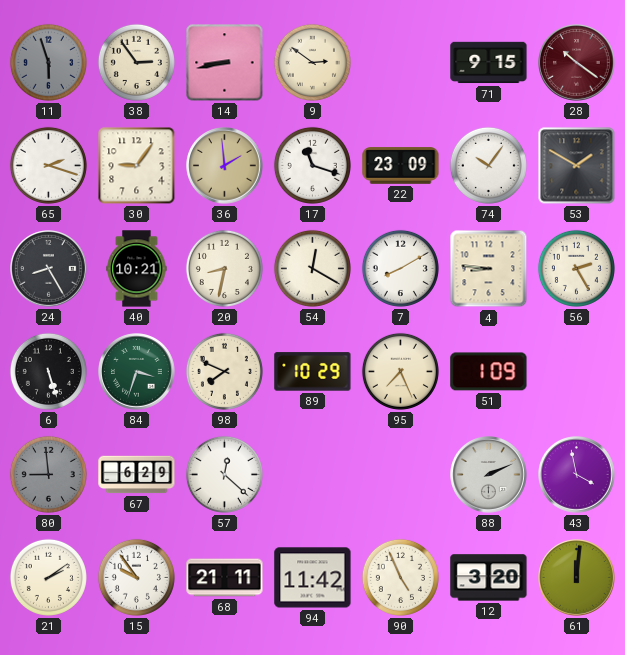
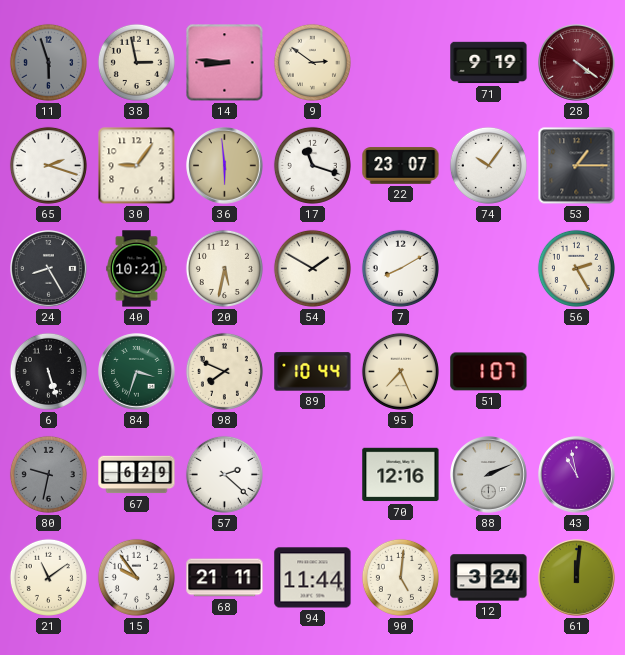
38: 2:54 -> 2:58 (136, 62)
14: 8:43 -> 8:46 (225, 63)
71: 9:15 -> 9:19 (489, 63)
28: 10:21 -> 4:21 (577, 63)
36: 1:59 -> 5:59 (225, 166)
22: 23:09 -> 23:07 (401, 166)
53: 1:50 -> 1:15 (577, 166)
20: 8:32 -> 5:32 (224, 268)
54: 12:20 -> 1:50 (312, 268)
4: 8:46 -> none (489, 269)
89: 10:29 -> 10:44 (313, 372)
51: 1:09 -> 1:07 (489, 372)
80: 8:59 -> 9:32 (48, 474)
57: 12:22 -> 2:22 (224, 474)
70: none -> 12:16 (401, 475)
43: 3:58 -> 10:58 (577, 475)
21: 2:09 -> 11:09 (48, 577)
94: 11:42 -> 11:44 (313, 578)
90: 4:56 -> 5:01 (400, 577)
12: 3:20 -> 3:24 (489, 578)
